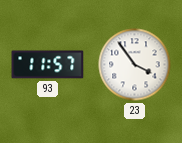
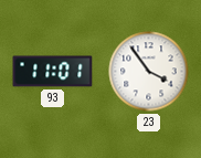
93: 11:57 -> 11:01 (53, 72)
